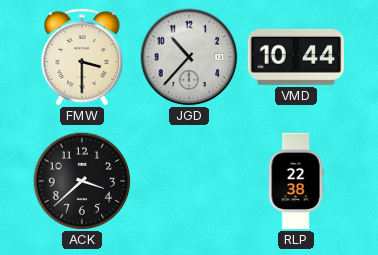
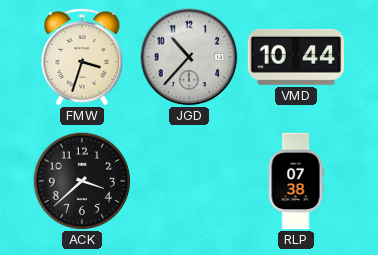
FMW: 3:30 -> 3:33 (82, 57)
RLP: 22:38 -> 07:38 (296, 181)
